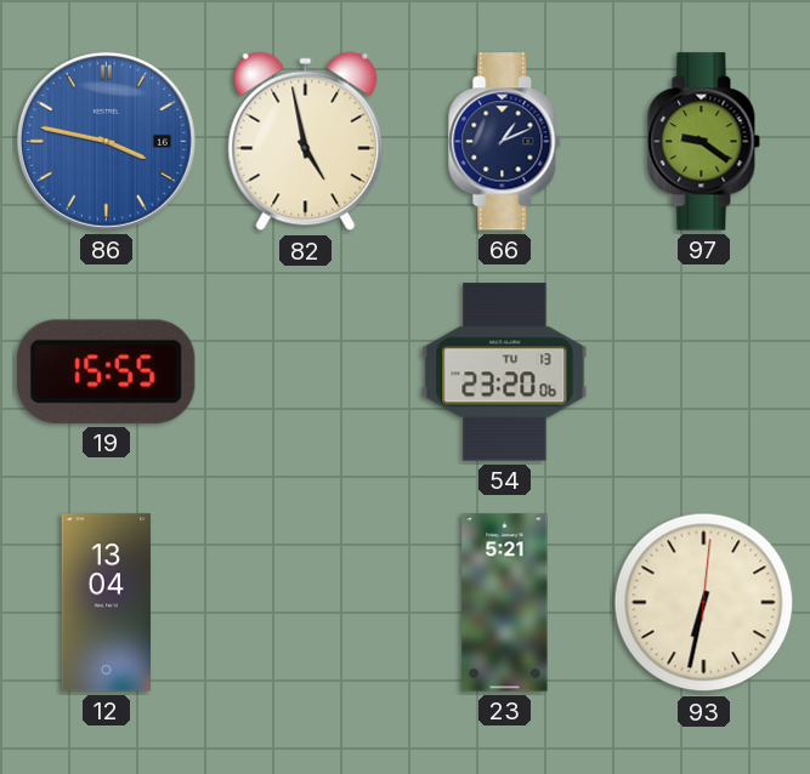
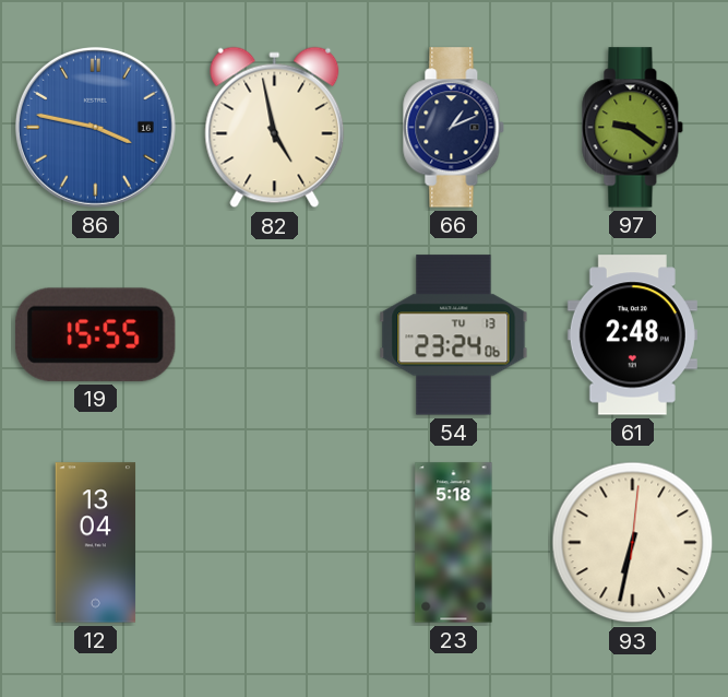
54: 23:20 -> 23:24 (454, 335)
61: none -> 2:48 (632, 335)
23: 5:21 -> 5:18 (454, 543)
